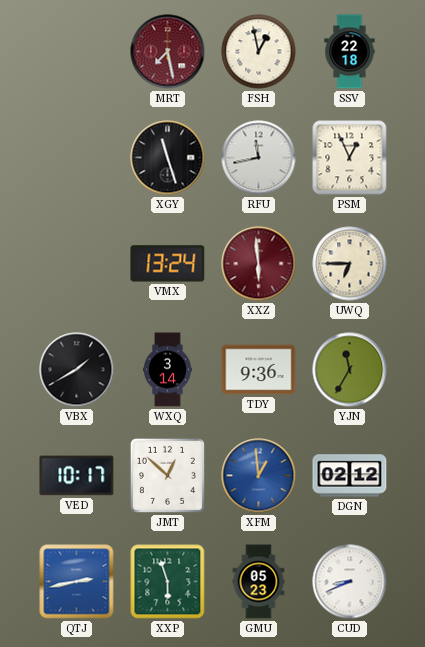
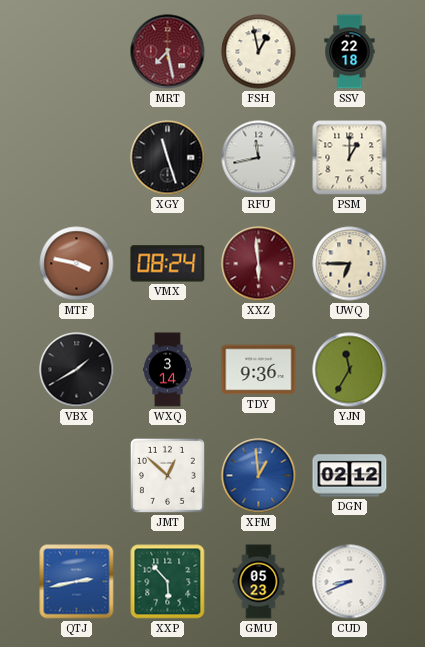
PSM: 12:56 -> 1:00 (350, 158)
MTF: none -> 3:47 (77, 264)
VMX: 13:24 -> 08:24 (168, 264)
VED: 10:17 -> none (77, 476)
XXP: 5:57 -> 5:53 (168, 582)
